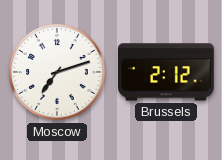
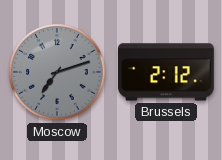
Moscow dial: white -> grey (57, 72)
